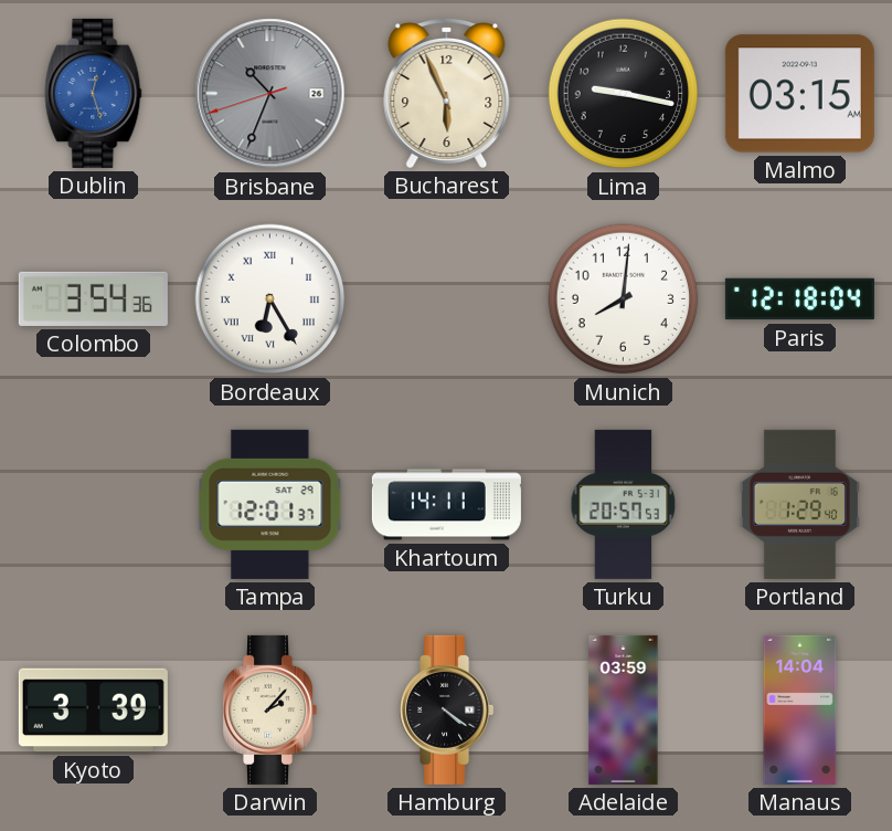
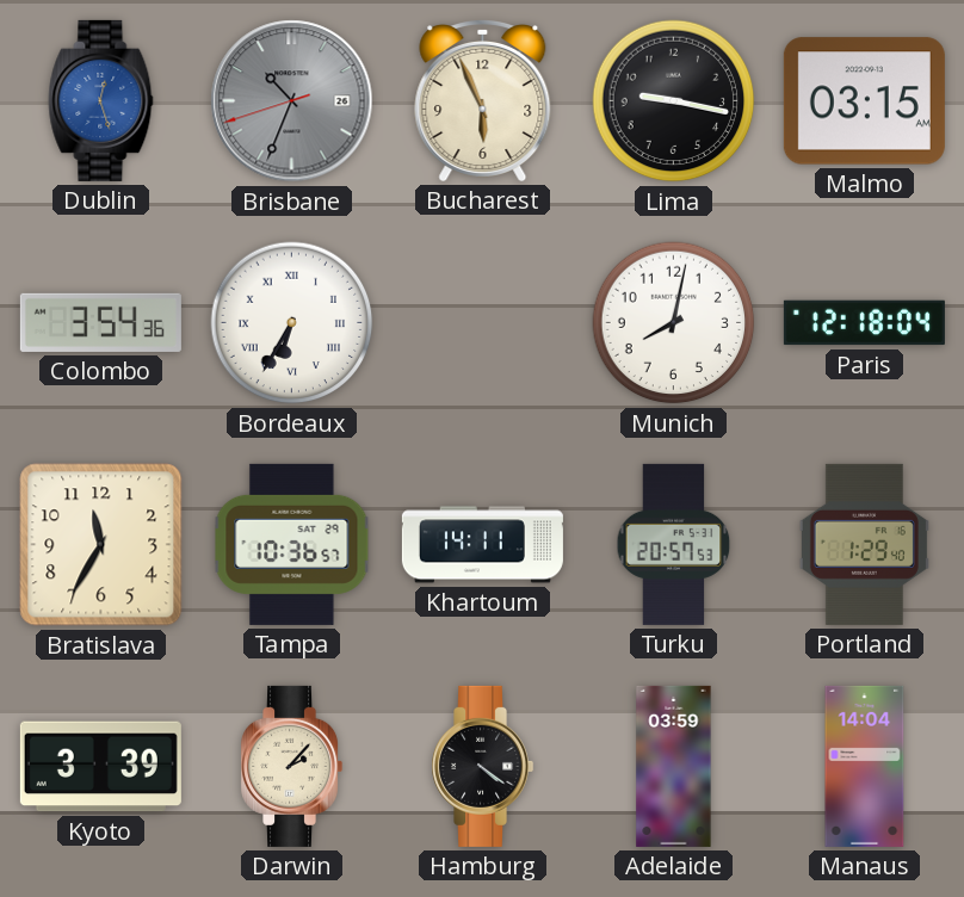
Bordeaux: 6:25 -> 6:35 (292, 323)
Munich: 8:01 -> 8:02 (674, 323)
Bratislava: none -> 11:35 (101, 545)
Tampa: 12:01 -> 10:36 (292, 544)
